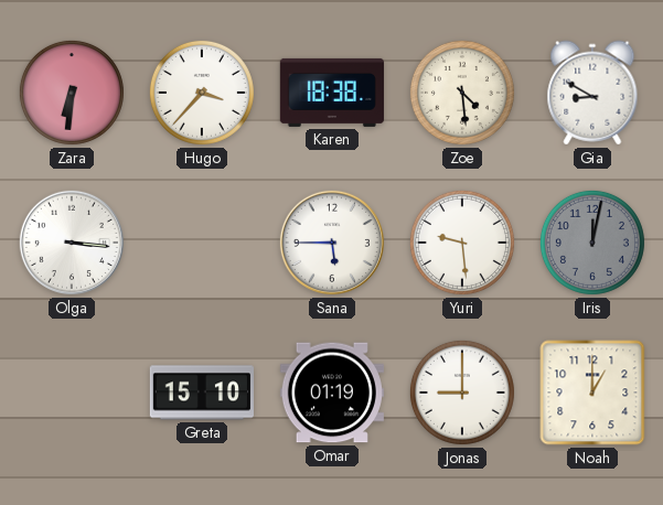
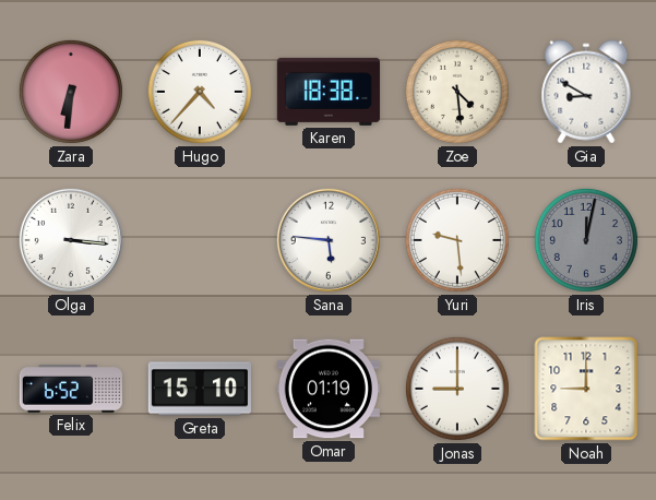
Hugo: 3:37 -> 4:37 (200, 92)
Sana: 5:45 -> 5:46 (329, 240)
Felix: none -> 6:52 (70, 390)
Noah: 1:00 -> 9:00 (586, 389)
